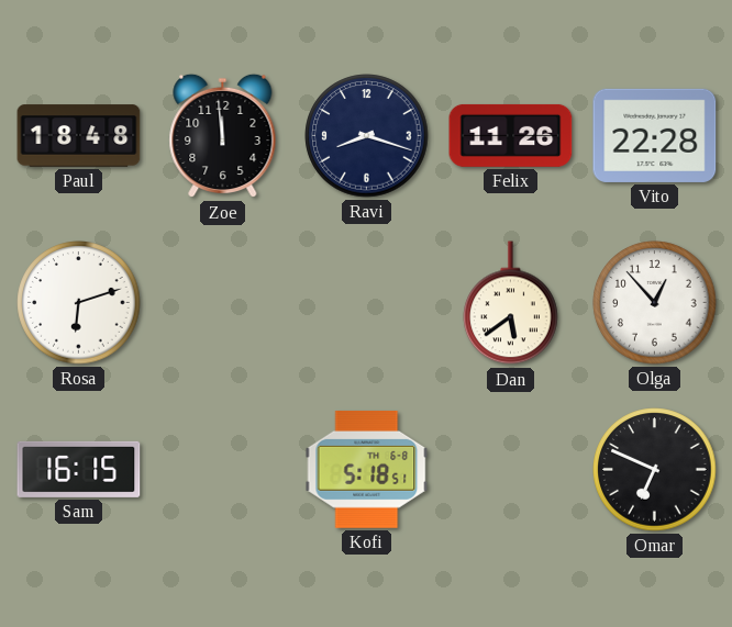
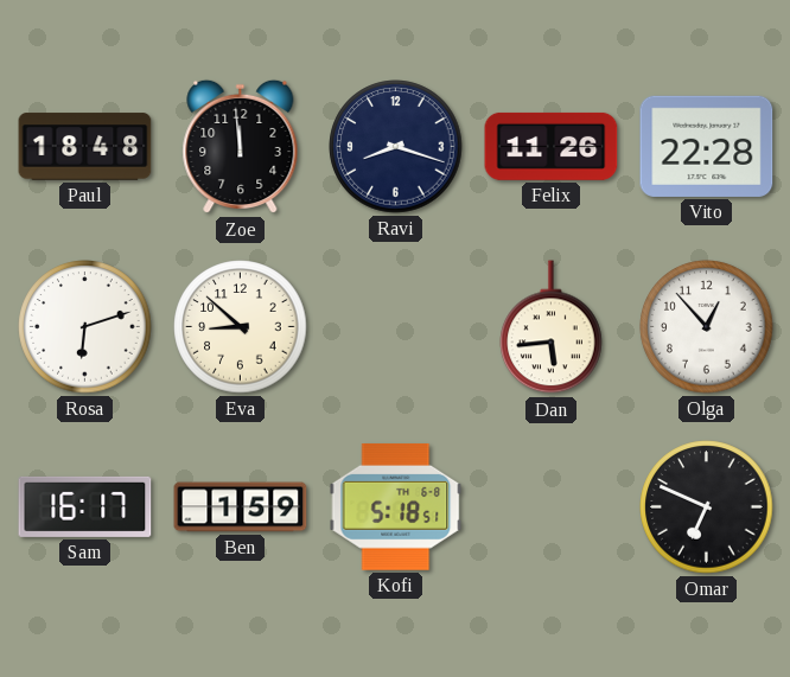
Eva: none -> 8:52 (241, 327)
Dan: 5:39 -> 5:44 (552, 327)
Sam: 16:15 -> 16:17 (85, 506)
Ben: none -> 1:59 (241, 507)
